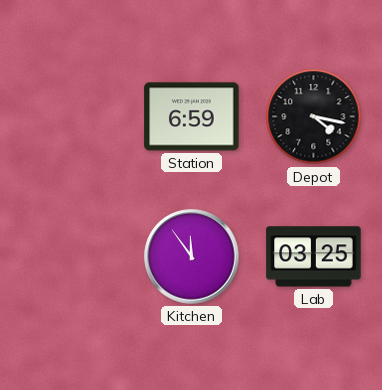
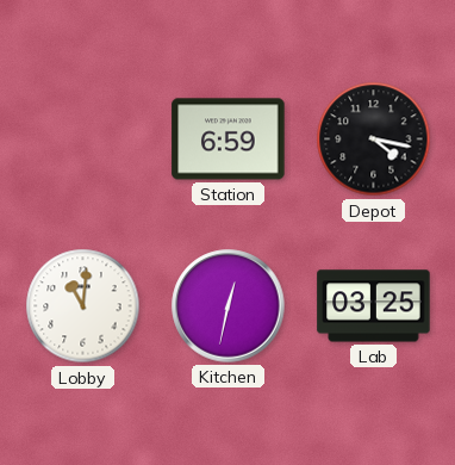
Lobby: none -> 11:01 (83, 306)
Kitchen: 11:54 -> 12:32 (229, 306)
